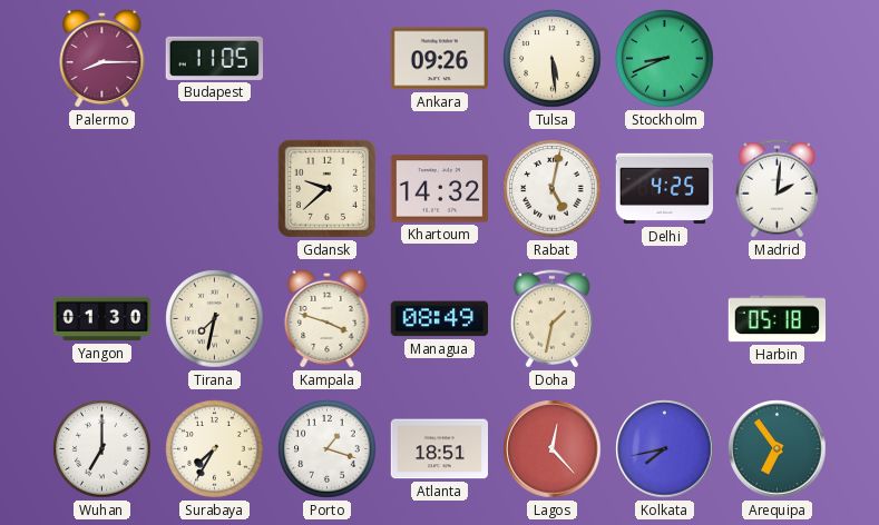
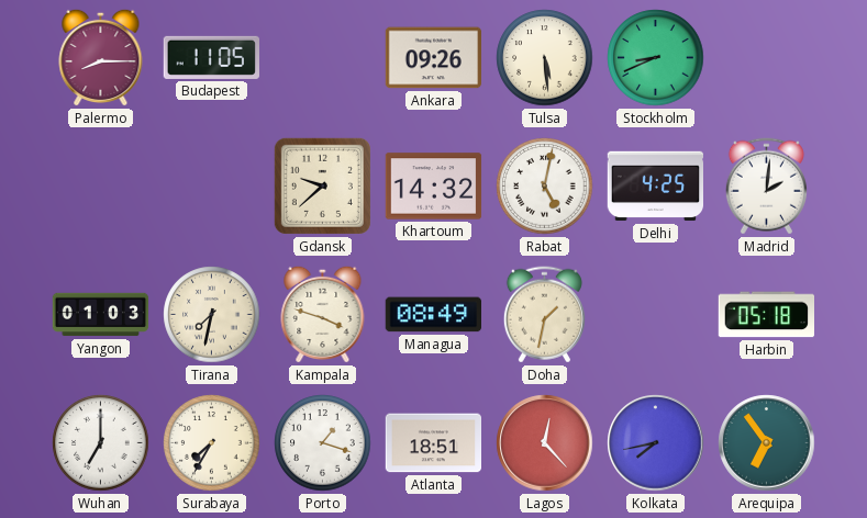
Yangon: 01:30 -> 01:03 (101, 315)
